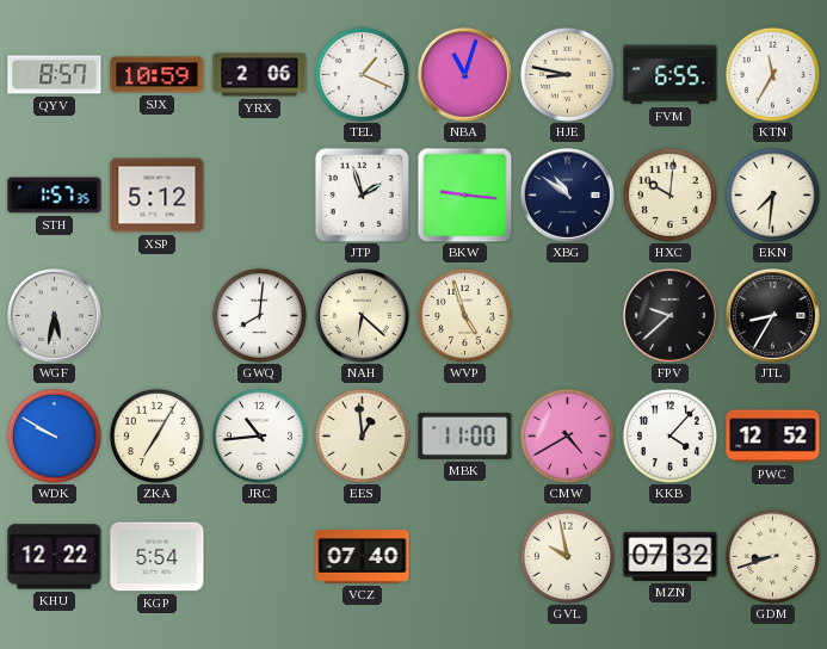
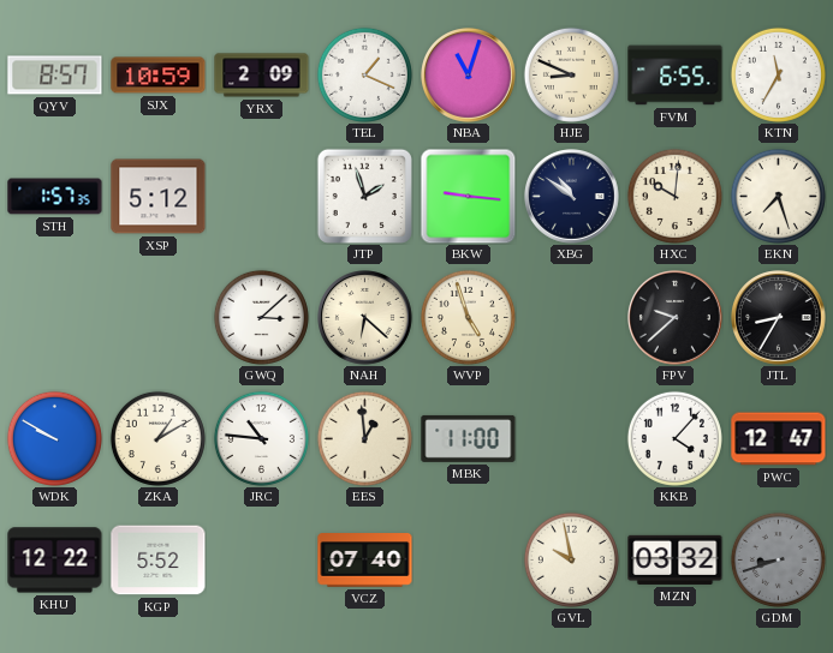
YRX: 2:06 -> 2:09 (262, 76)
HJE: 8:47 -> 8:49 (571, 74)
EKN: 7:31 -> 7:27 (778, 196)
WGF: 5:32 -> none (55, 316)
GWQ: 8:01 -> 3:08 (261, 317)
ZKA: 7:05 -> 1:10 (157, 438)
JRC: 10:44 -> 10:46 (261, 438)
CMW: 4:40 -> none (567, 435)
PWC: 12:52 -> 12:47 (779, 439)
KGP: 5:54 -> 5:52 (159, 561)
MZN: 07:32 -> 03:32 (676, 559)
GDM dial: cream -> grey (778, 559)
